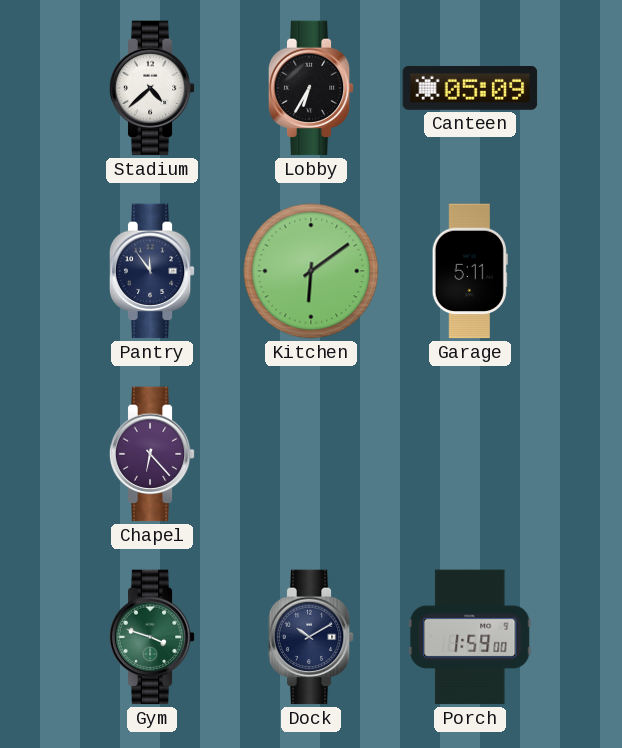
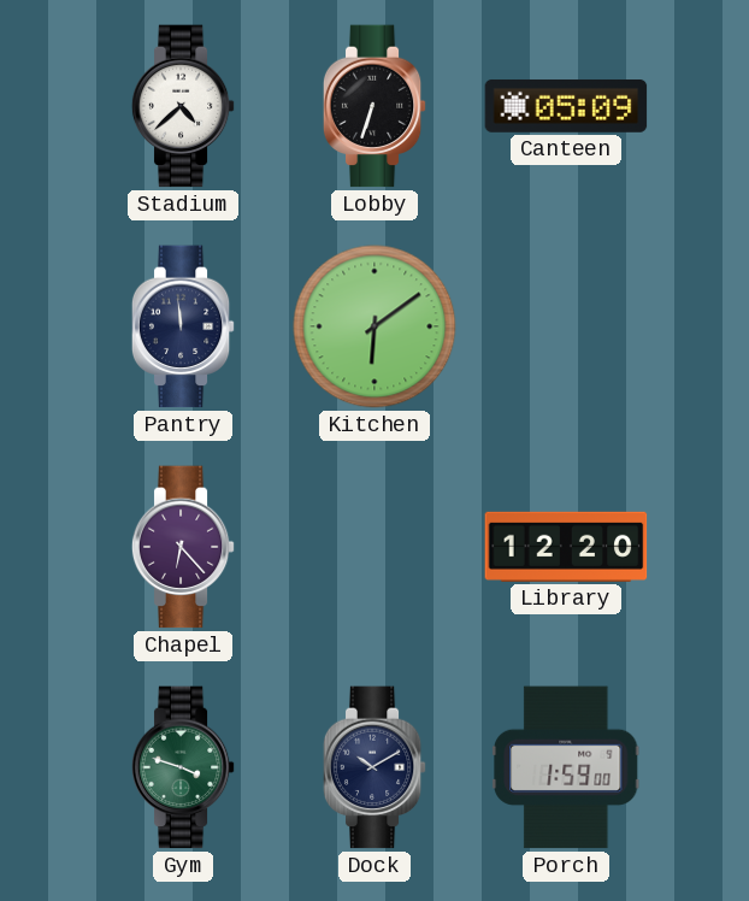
Lobby: 6:35 -> 6:33 (374, 106)
Pantry: 11:54 -> 11:59 (183, 326)
Garage: 5:11 -> none (470, 271)
Library: none -> 12:20 (566, 547)
